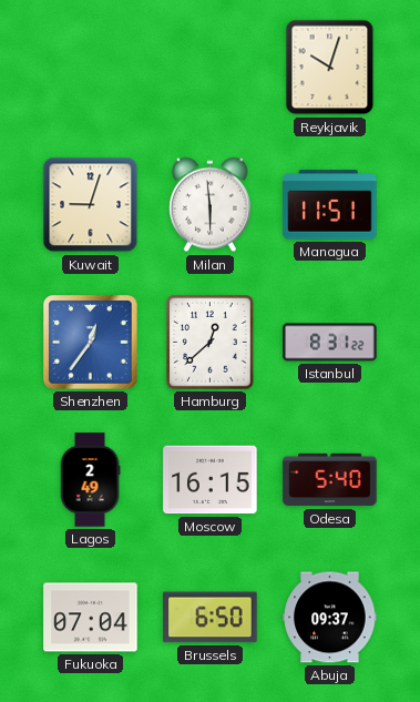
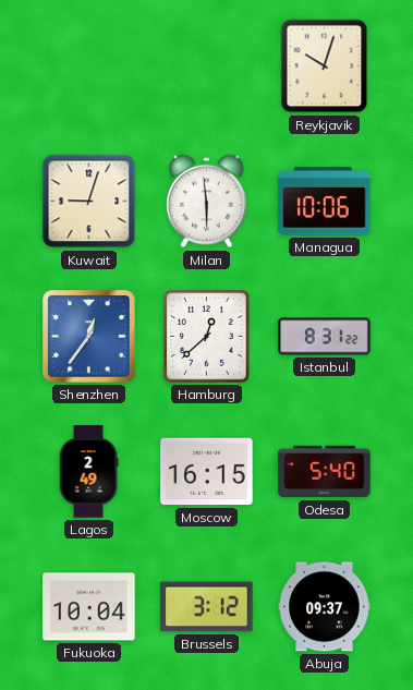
Managua: 11:51 -> 10:06 (325, 202)
Fukuoka: 07:04 -> 10:04 (89, 607)
Brussels: 6:50 -> 3:12 (207, 607)
